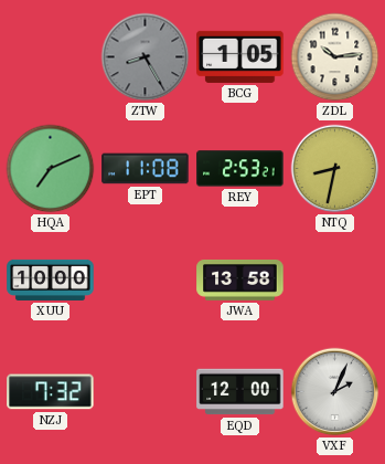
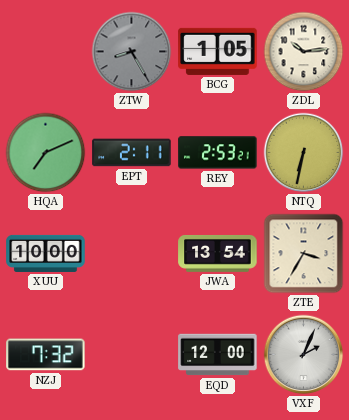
EPT: 11:08 -> 2:11 (132, 153)
NTQ: 8:32 -> 6:32 (304, 153)
JWA: 13:58 -> 13:54 (218, 253)
ZTE: none -> 3:35 (304, 254)
